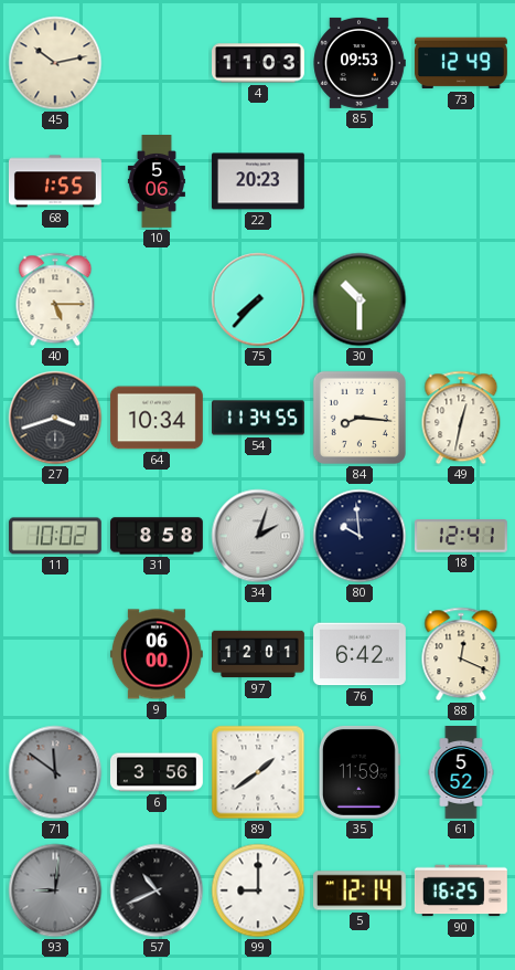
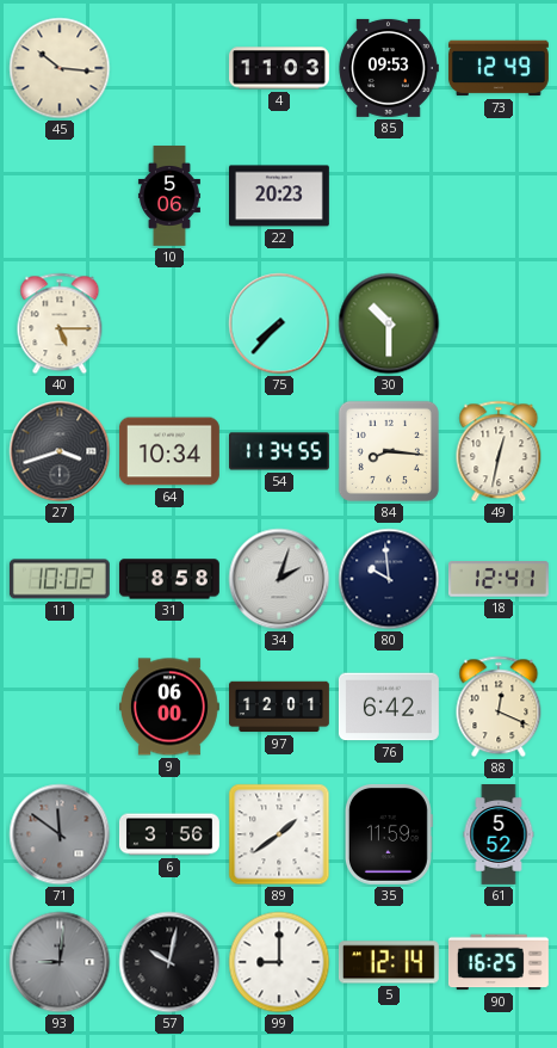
45: 10:13 -> 10:16 (60, 68)
68: 1:55 -> none (55, 181)
57: 10:41 -> 10:02 (169, 962)
